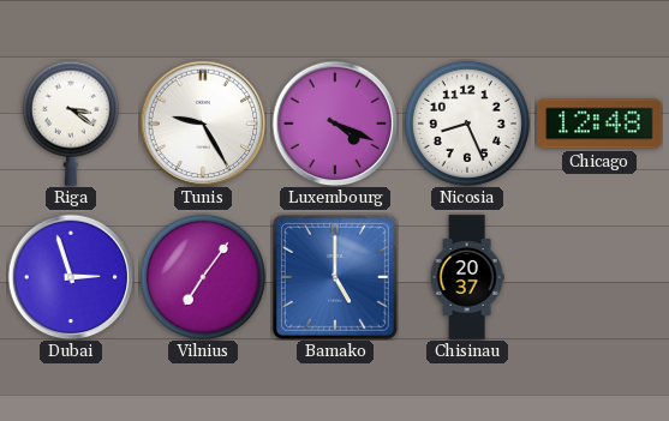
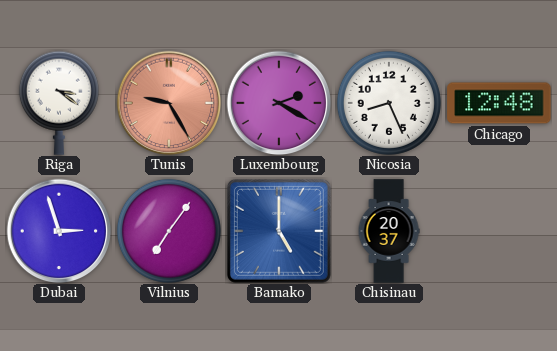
Tunis dial: white -> salmon (169, 103)
Luxembourg: 4:19 -> 2:20 (279, 103)
